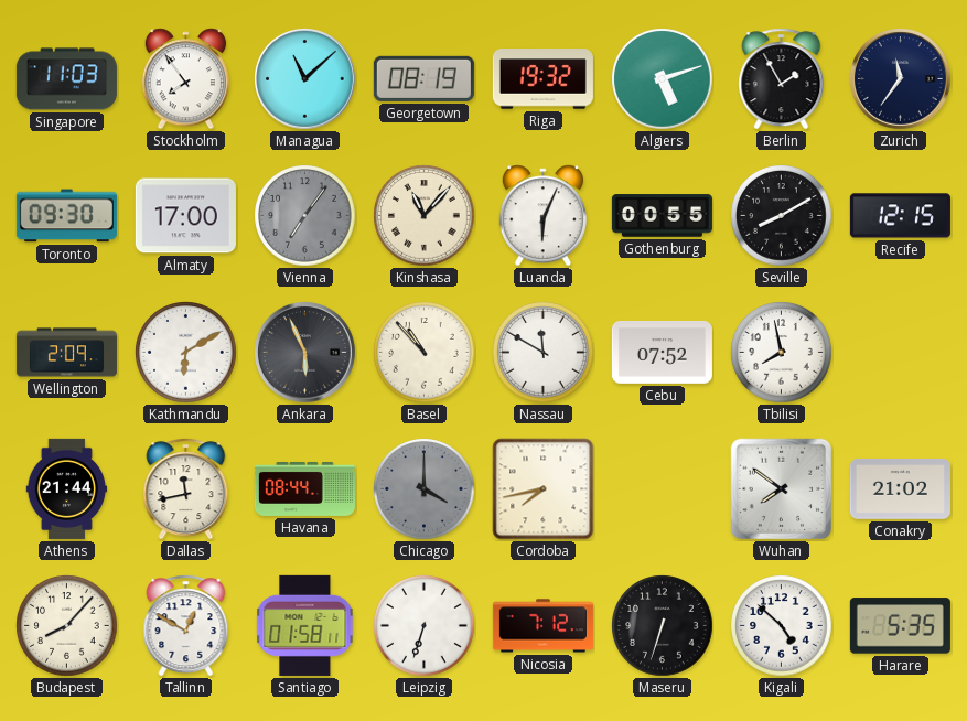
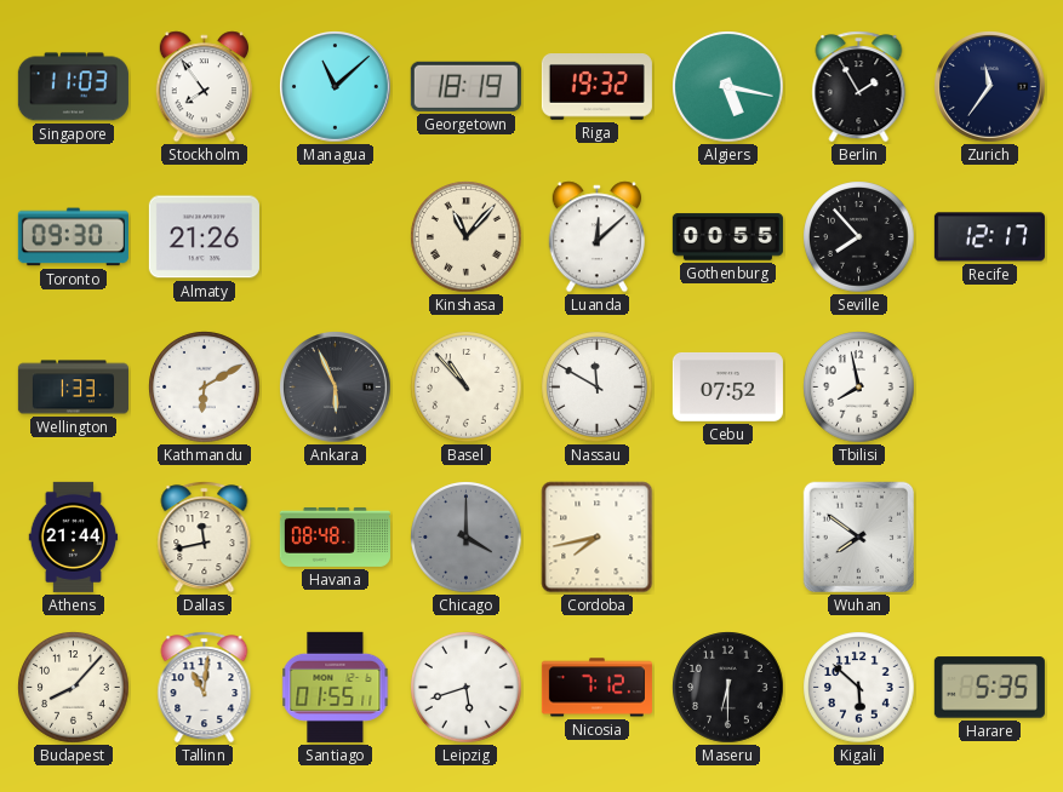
Georgetown: 08:19 -> 18:19 (465, 86)
Algiers: 5:12 -> 5:17 (728, 87)
Almaty: 17:00 -> 21:26 (204, 237)
Vienna: 7:06 -> none (305, 216)
Luanda: 6:04 -> 12:08 (596, 237)
Seville: 8:10 -> 7:53 (859, 237)
Recife: 12:15 -> 12:17 (989, 237)
Wellington: 2:09 -> 1:33 (73, 388)
Havana: 08:44 -> 08:48 (335, 536)
Conakry: 21:02 -> none (900, 488)
Tallinn: 12:50 -> 11:01 (205, 688)
Santiago: 01:58 -> 01:55 (336, 687)
Leipzig: 6:33 -> 5:42 (467, 688)
Maseru: 6:33 -> 6:30 (728, 688)
Kigali: 4:52 -> 5:52 (859, 688)
